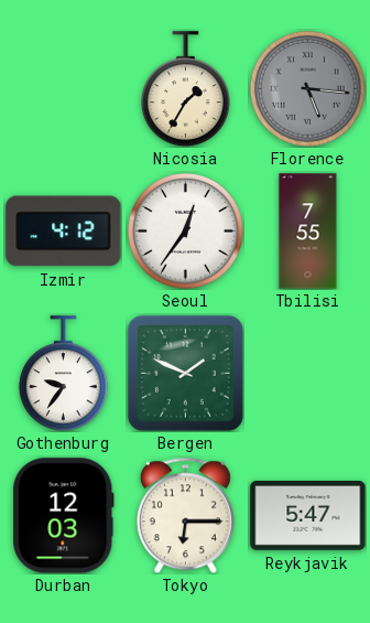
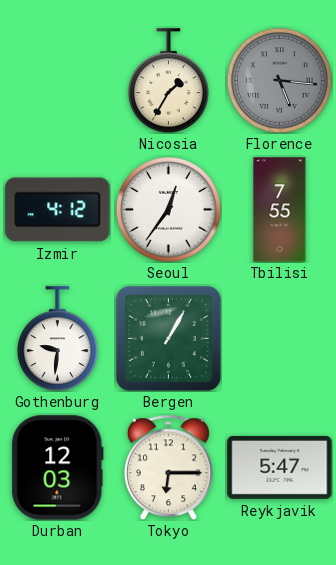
Gothenburg: 9:36 -> 9:31 (57, 339)
Bergen: 1:49 -> 1:05 (168, 338)
